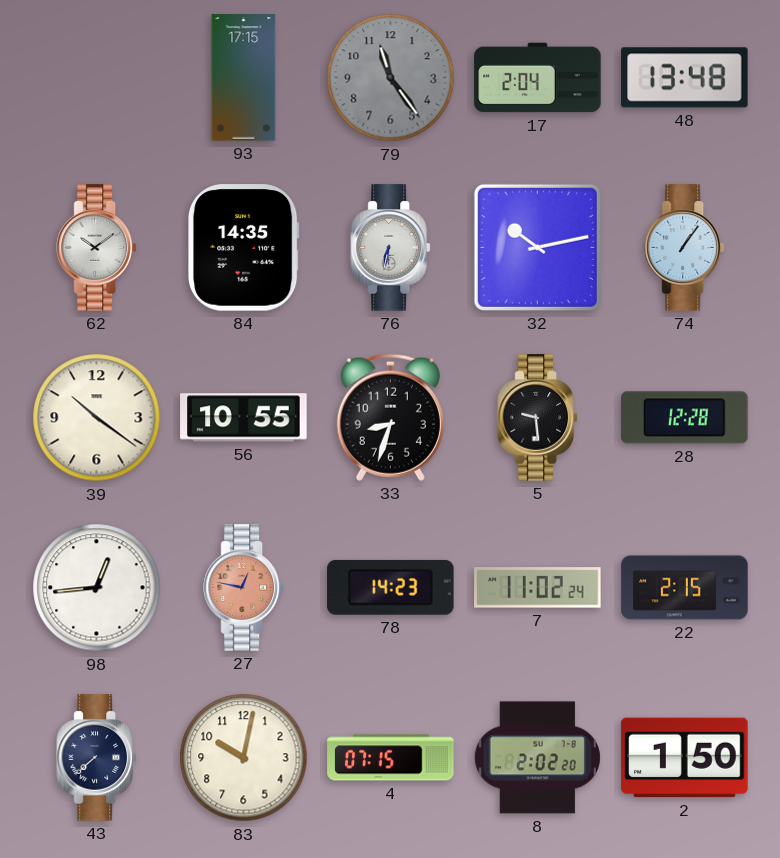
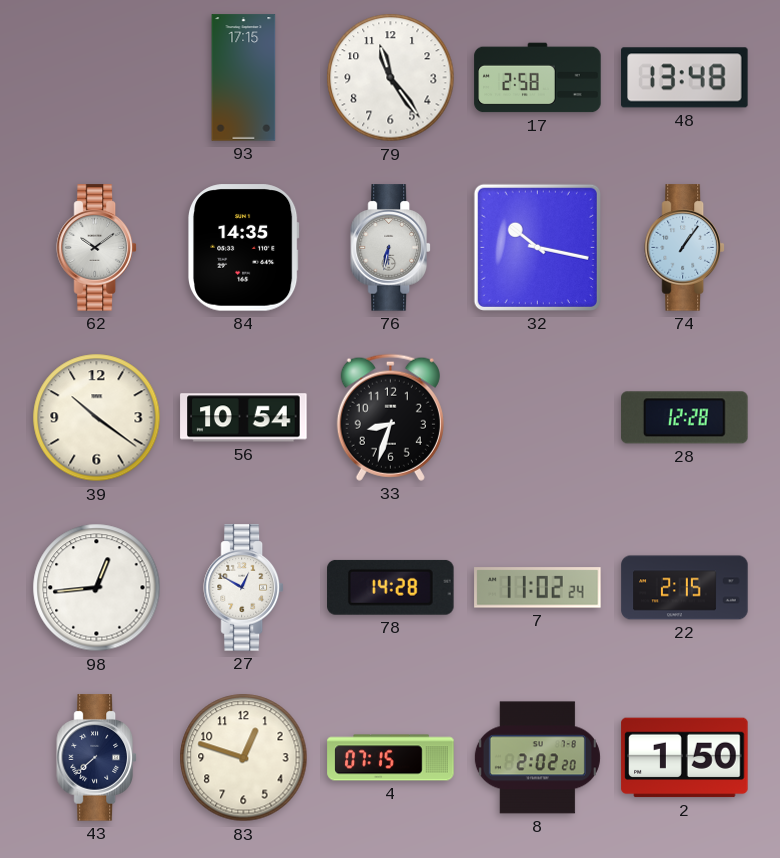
79 dial: grey -> white (391, 78)
17: 2:04 -> 2:58 (538, 78)
32: 10:13 -> 10:17 (537, 247)
56: 10:55 -> 10:54 (244, 418)
5: 9:29 -> none (537, 418)
27: 12:47 -> 12:50 (243, 588)
27 dial: salmon -> white (243, 588)
78: 14:23 -> 14:28 (391, 587)
83: 10:02 -> 12:48 (244, 758)
